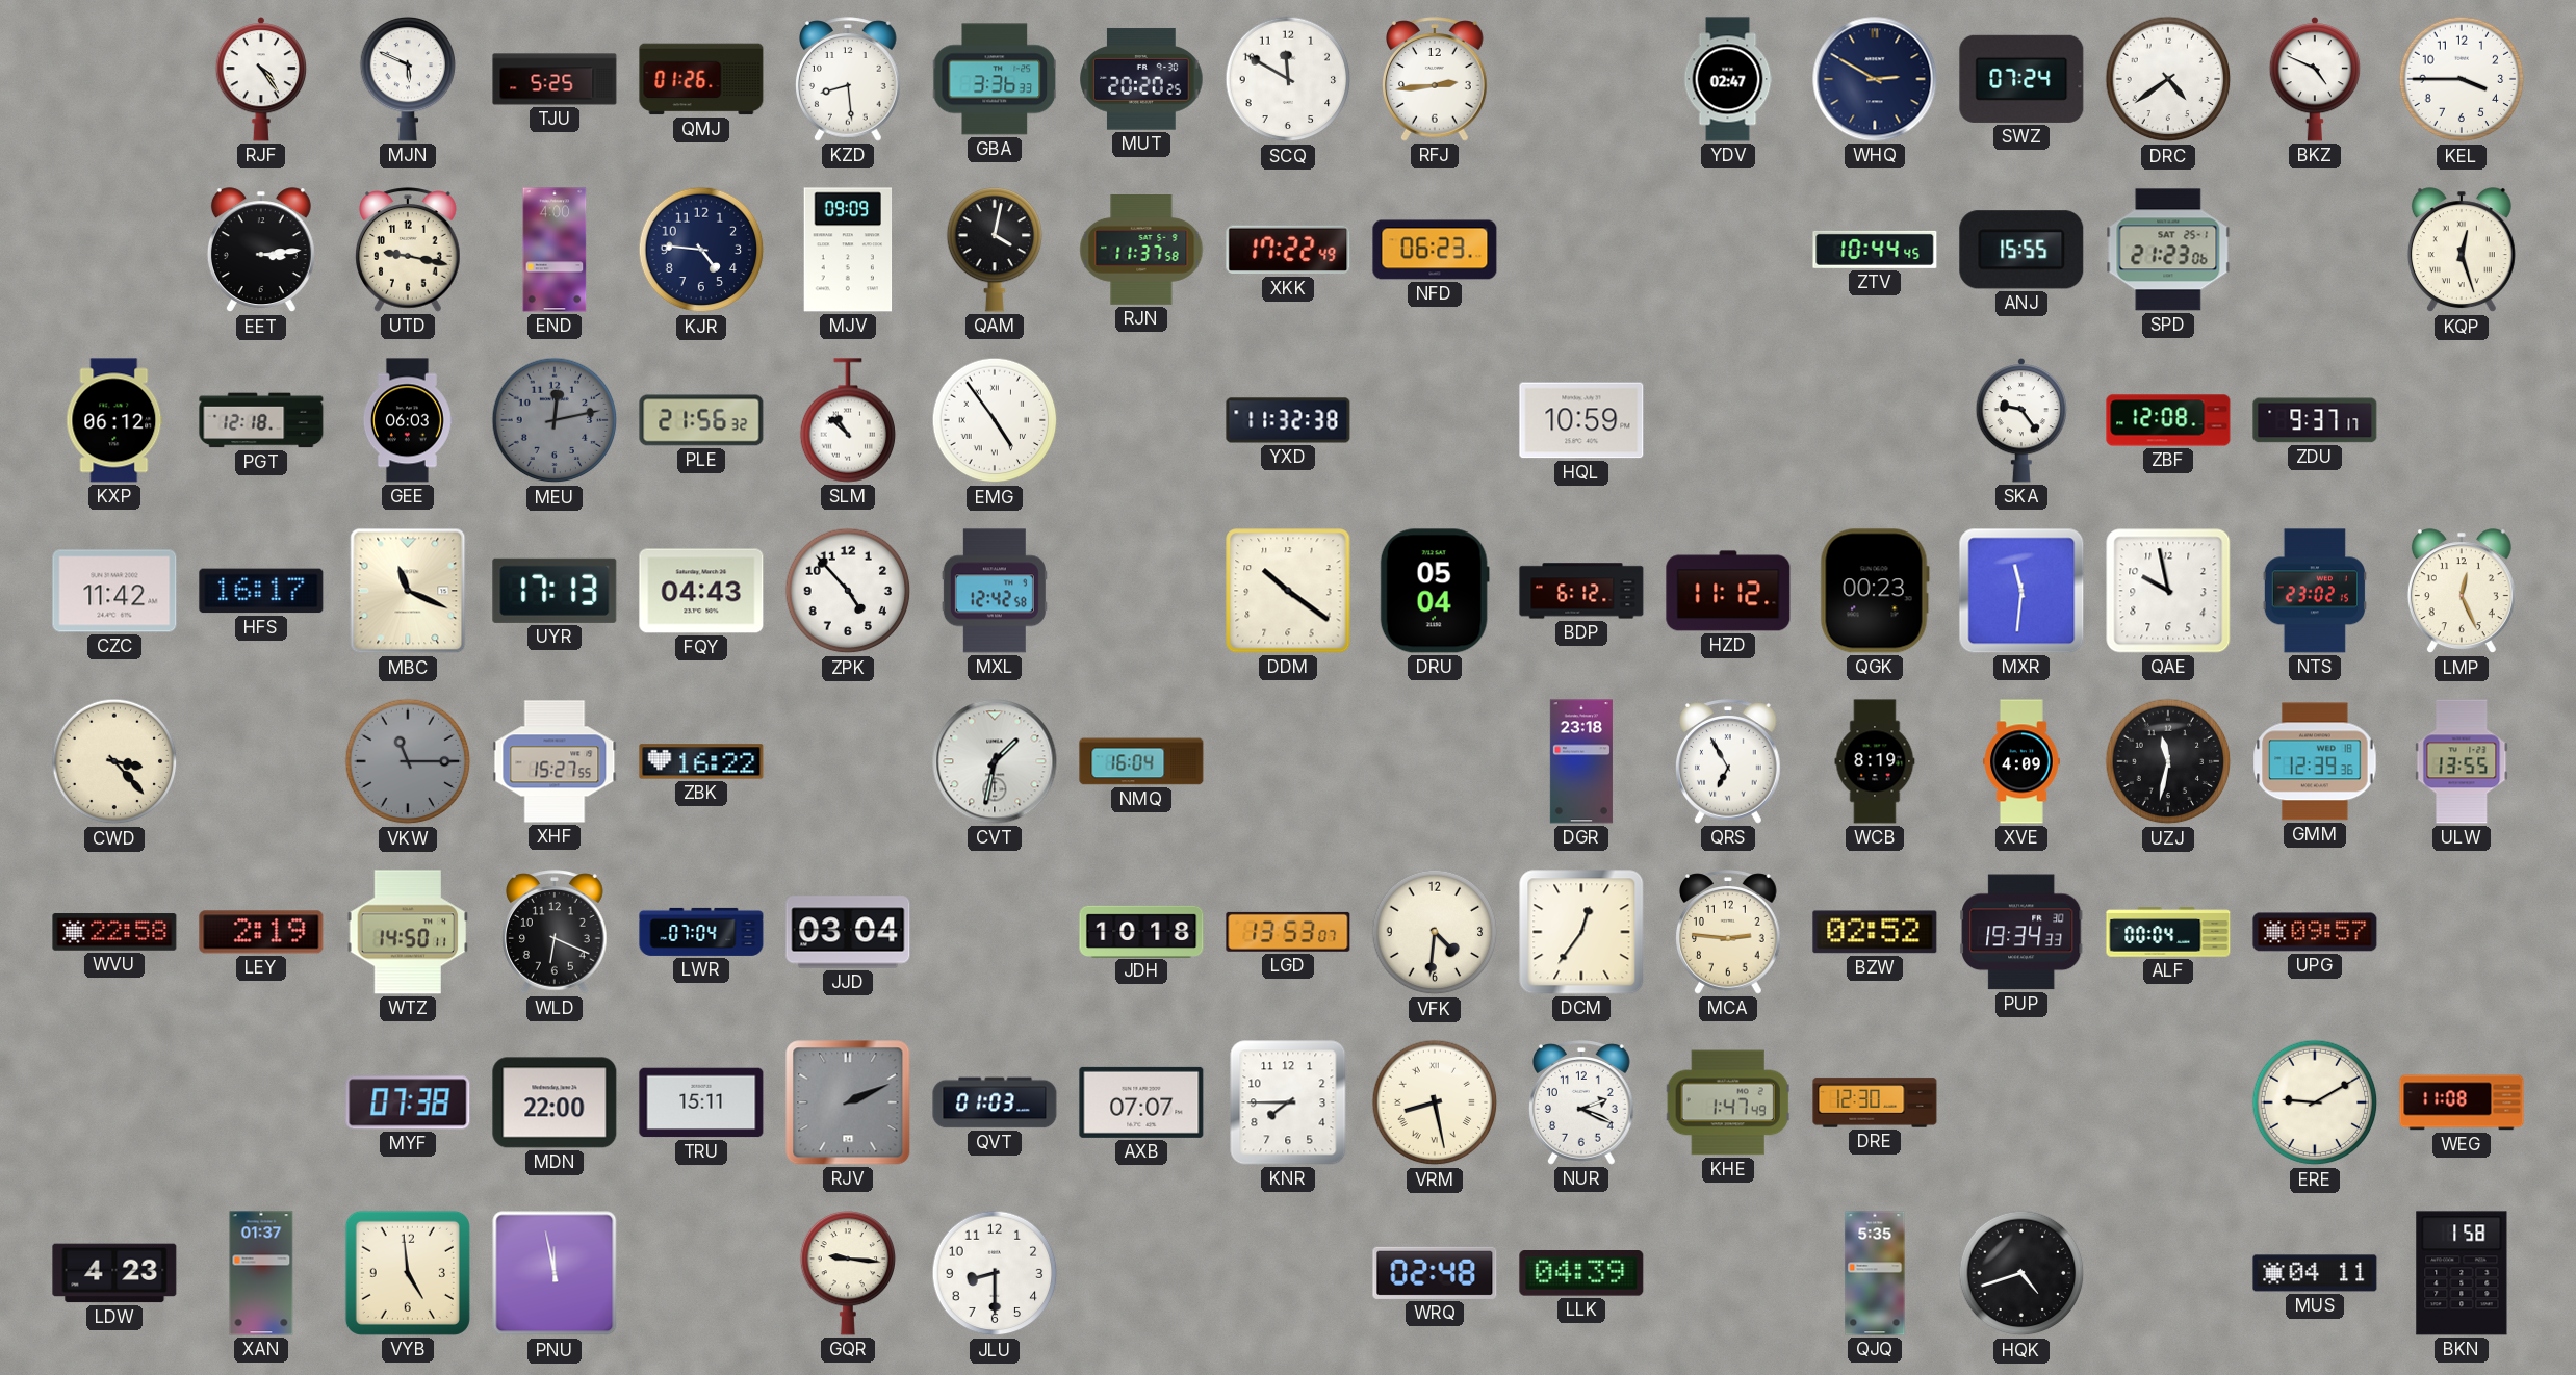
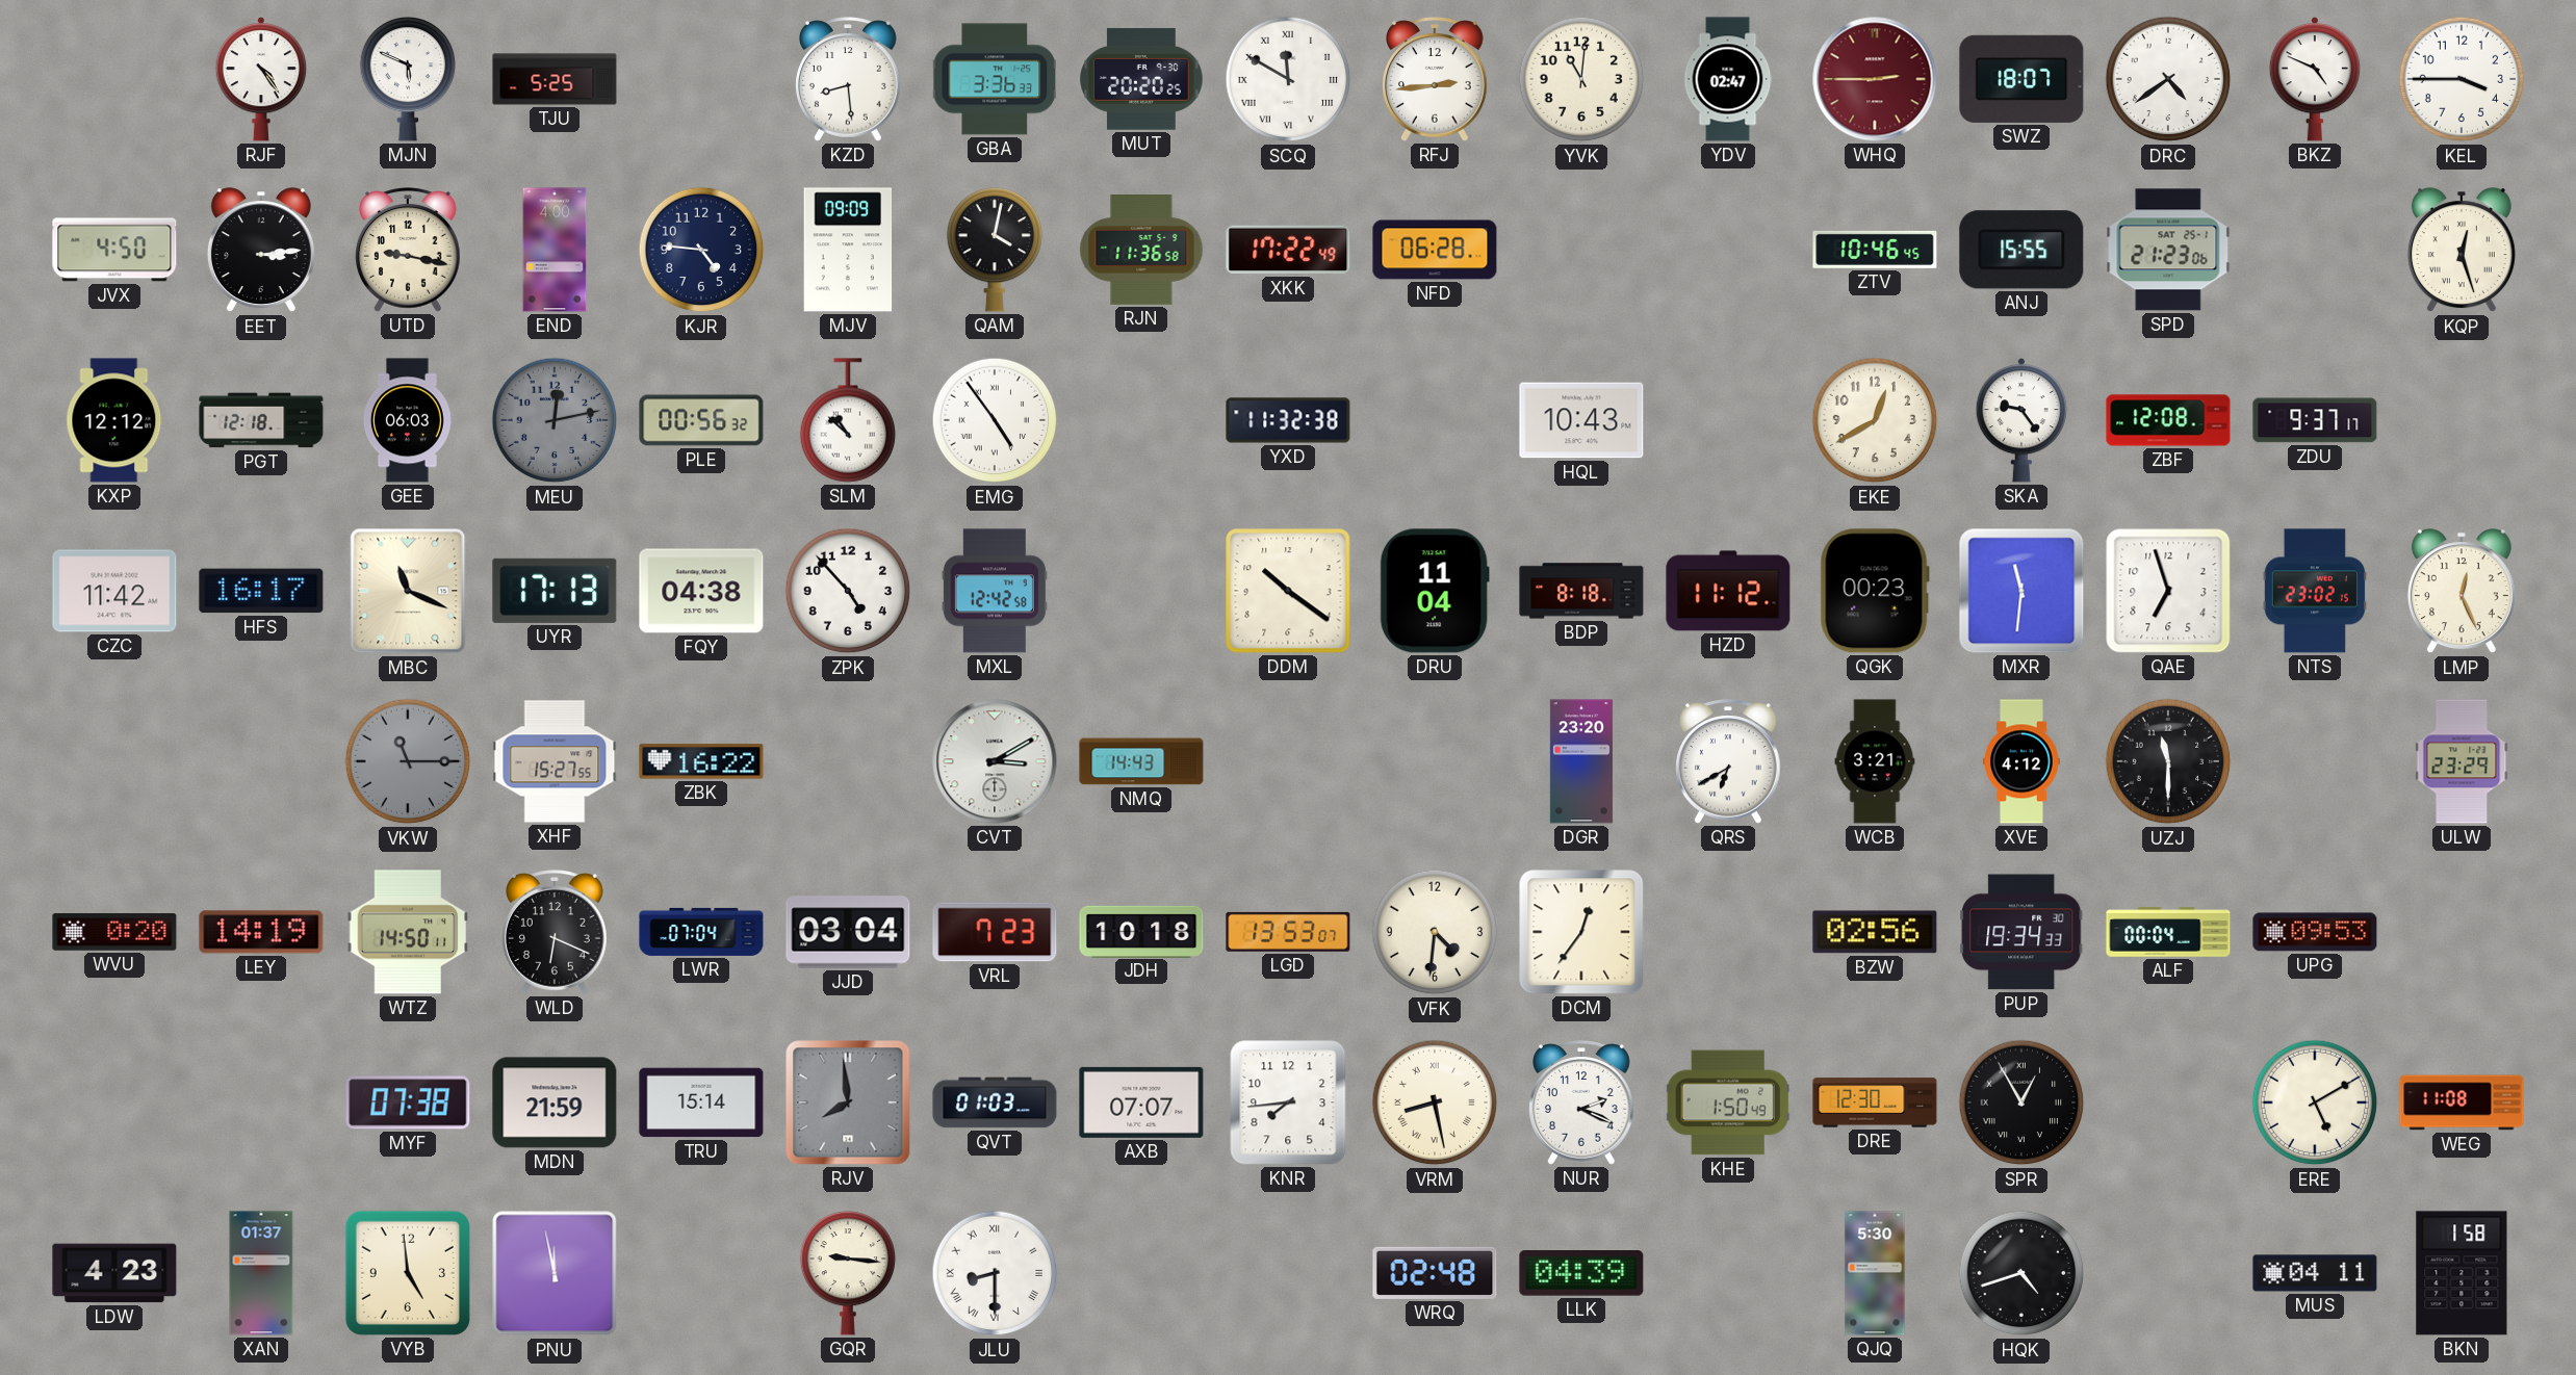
QMJ: 01:26 -> none (701, 79)
SCQ numerals: Arabic -> Roman (1288, 79)
YVK: none -> 11:01 (1581, 79)
WHQ: 2:50 -> 2:45 (1875, 79)
WHQ dial: navy -> burgundy (1875, 79)
SWZ: 07:24 -> 18:07 (2021, 79)
JVX: none -> 4:50 (114, 250)
RJN: 11:37 -> 11:36 (1141, 251)
NFD: 06:23 -> 06:28 (1435, 250)
ZTV: 10:44 -> 10:46 (1875, 250)
KXP: 06:12 -> 12:12 (114, 420)
PLE: 21:56 -> 00:56 (701, 420)
HQL: 10:59 -> 10:43 (1581, 420)
EKE: none -> 12:40 (1875, 420)
FQY: 04:43 -> 04:38 (701, 591)
DRU: 05:04 -> 11:04 (1435, 591)
BDP: 6:12 -> 8:18 (1581, 591)
QAE: 9:58 -> 6:57 (2168, 591)
CWD: 3:23 -> none (114, 761)
CVT: 1:32 -> 3:10 (995, 761)
NMQ: 16:04 -> 14:43 (1141, 761)
DGR: 23:18 -> 23:20 (1581, 761)
QRS: 6:55 -> 6:40 (1729, 761)
WCB: 8:19 -> 3:21 (1875, 761)
XVE: 4:09 -> 4:12 (2021, 761)
UZJ: 11:32 -> 11:30 (2168, 761)
GMM: 12:39 -> none (2315, 761)
ULW: 13:55 -> 23:29 (2462, 761)
WVU: 22:58 -> 0:20 (114, 932)
LEY: 2:19 -> 14:19 (261, 932)
VRL: none -> 7:23 (995, 932)
MCA: 2:46 -> none (1729, 932)
BZW: 02:52 -> 02:56 (1875, 932)
UPG: 09:57 -> 09:53 (2315, 932)
MDN: 22:00 -> 21:59 (555, 1102)
TRU: 15:11 -> 15:14 (701, 1102)
RJV: 2:11 -> 7:59 (848, 1102)
KNR: 7:45 -> 7:44 (1288, 1102)
KHE: 1:47 -> 1:50 (1728, 1102)
SPR: none -> 12:55 (2021, 1102)
ERE: 9:10 -> 5:10 (2315, 1102)
JLU numerals: Arabic -> Roman (995, 1273)
QJQ: 5:35 -> 5:30 (1875, 1273)
